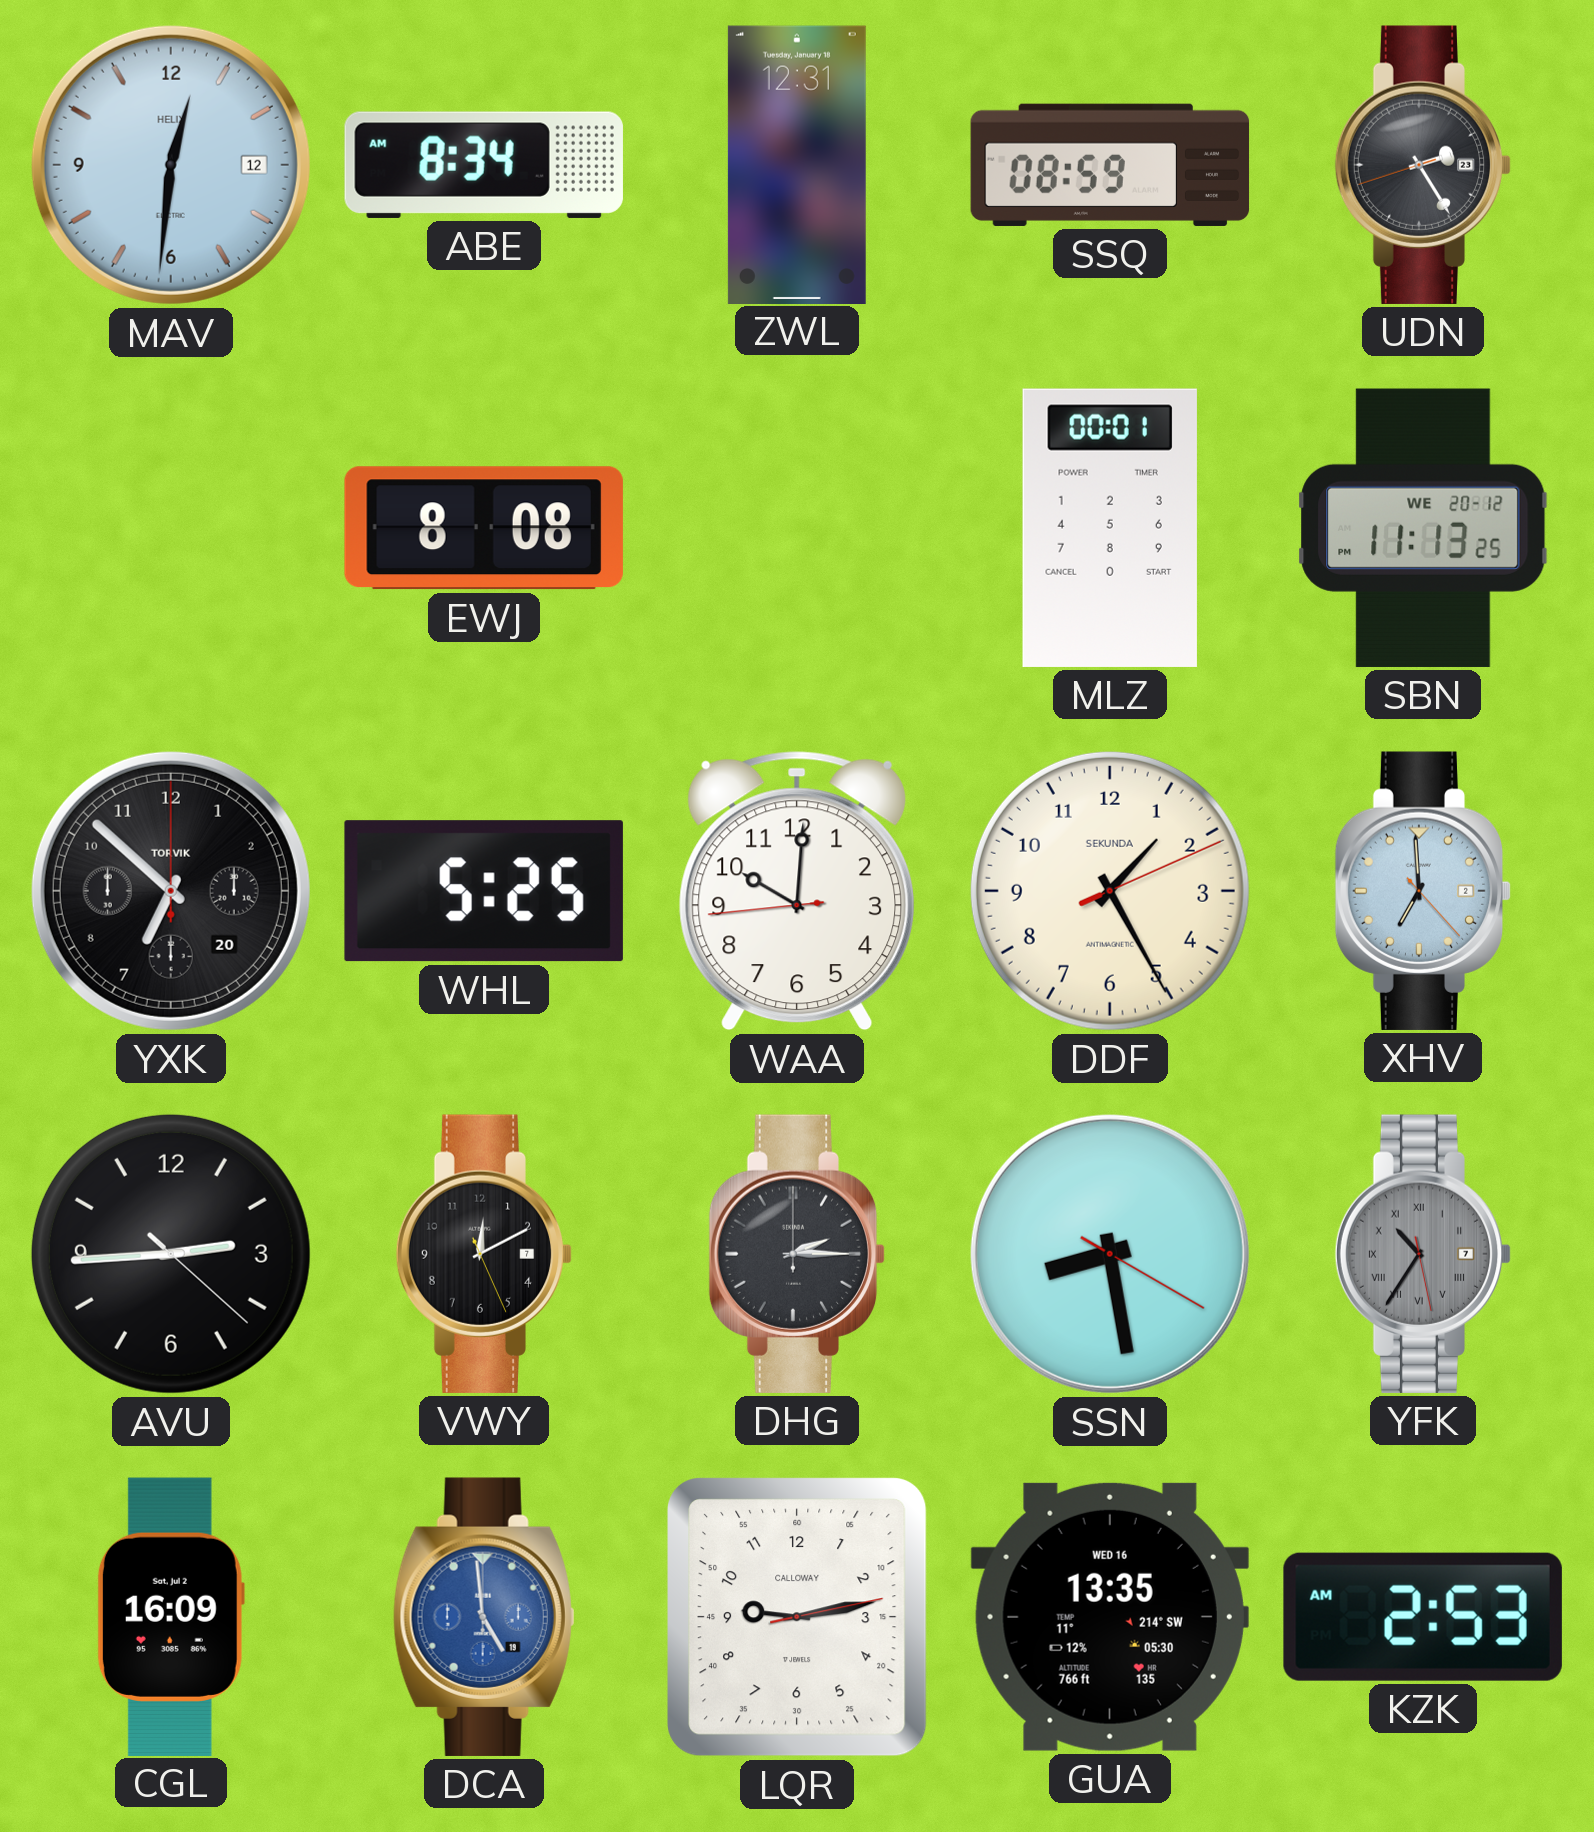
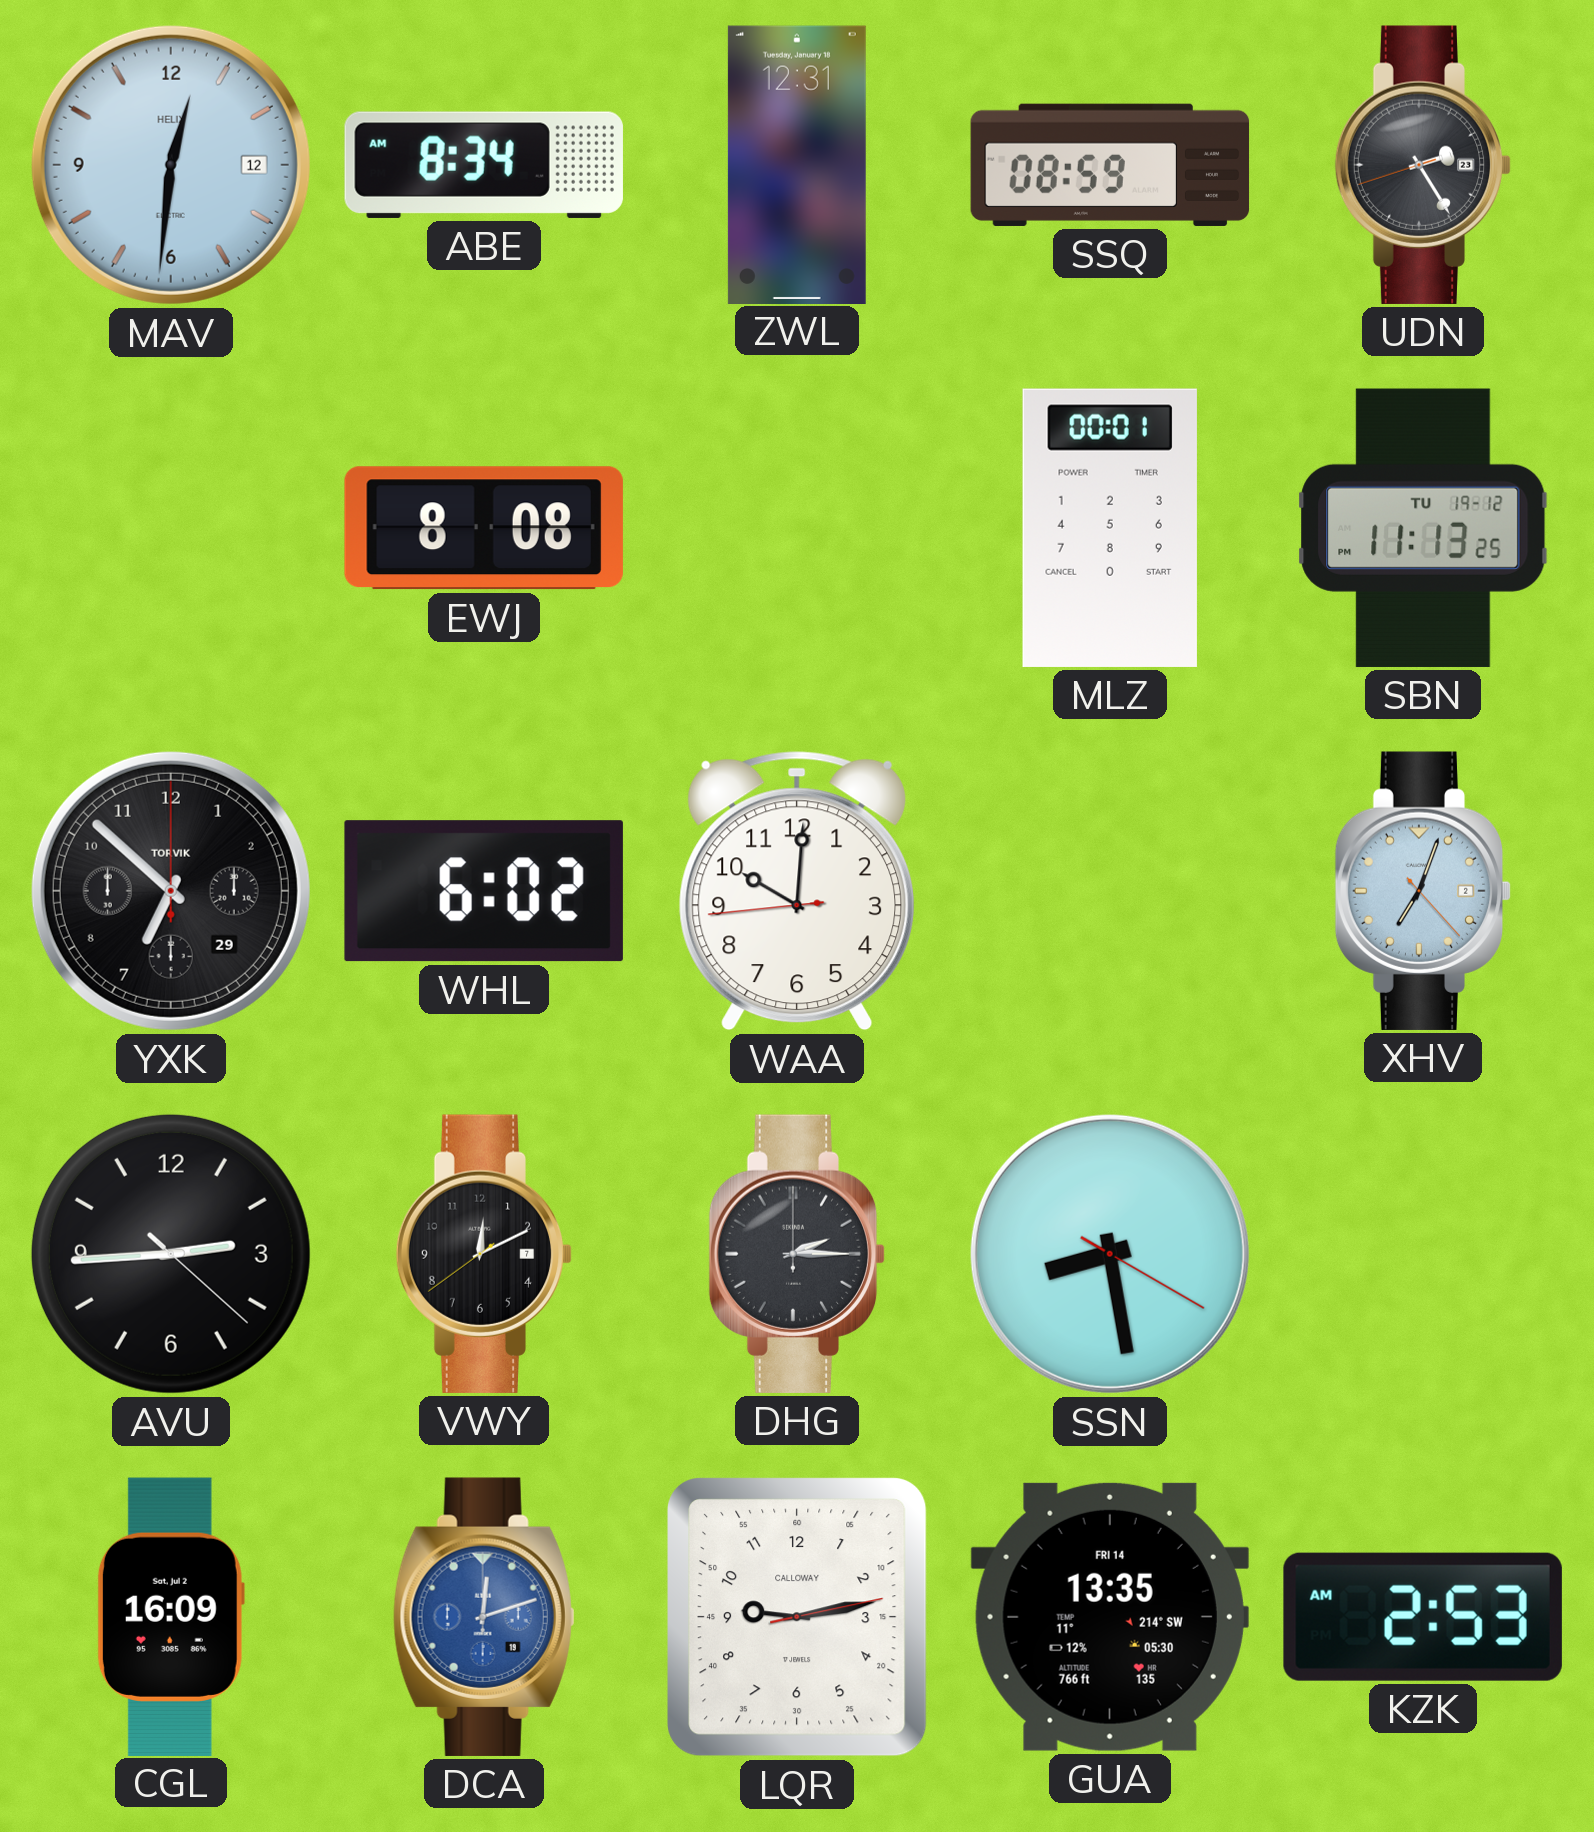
SBN date: WE 20-12 -> TU 19-12 (1423, 528)
YXK date: 20 -> 29 (171, 891)
WHL: 5:25 -> 6:02 (484, 891)
DDF: 1:25 -> none (1110, 891)
XHV: 6:59 -> 7:03 (1423, 891)
VWY: 12:10:26 -> 12:10:39 (484, 1254)
YFK: 10:35 -> none (1423, 1254)
DCA: 4:59 -> 12:12 (484, 1617)
GUA date: WED 16 -> FRI 14 (1110, 1617)
